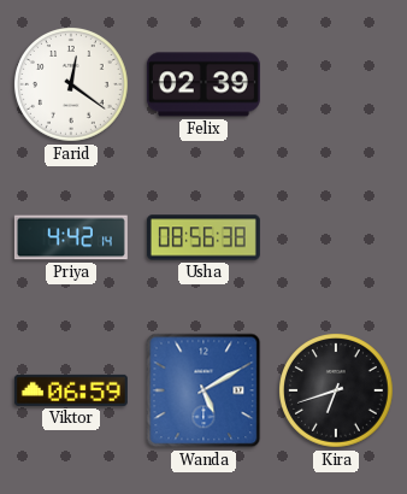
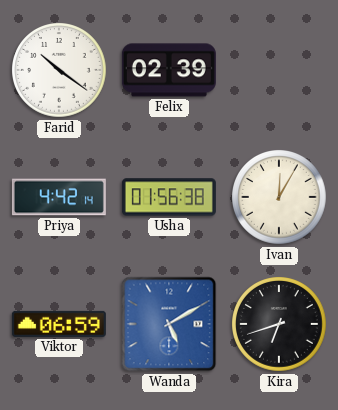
Farid: 12:21 -> 10:21 (60, 71)
Usha: 08:56 -> 01:56 (169, 197)
Ivan: none -> 12:05 (280, 198)
